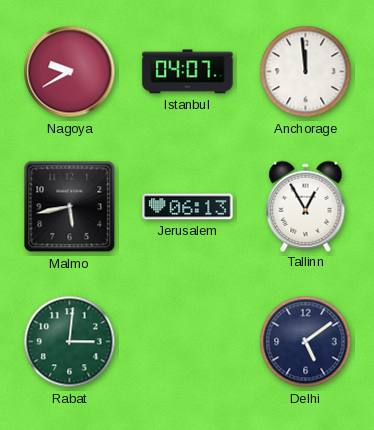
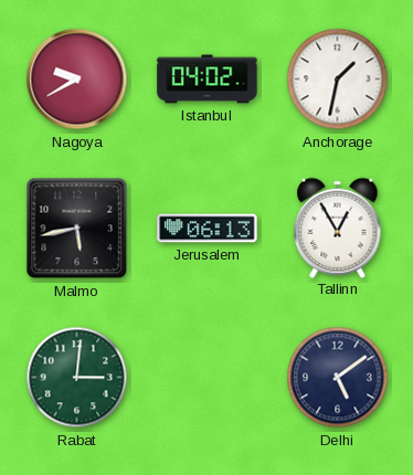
Istanbul: 04:07 -> 04:02 (208, 80)
Anchorage: 11:59 -> 1:32 (338, 80)
